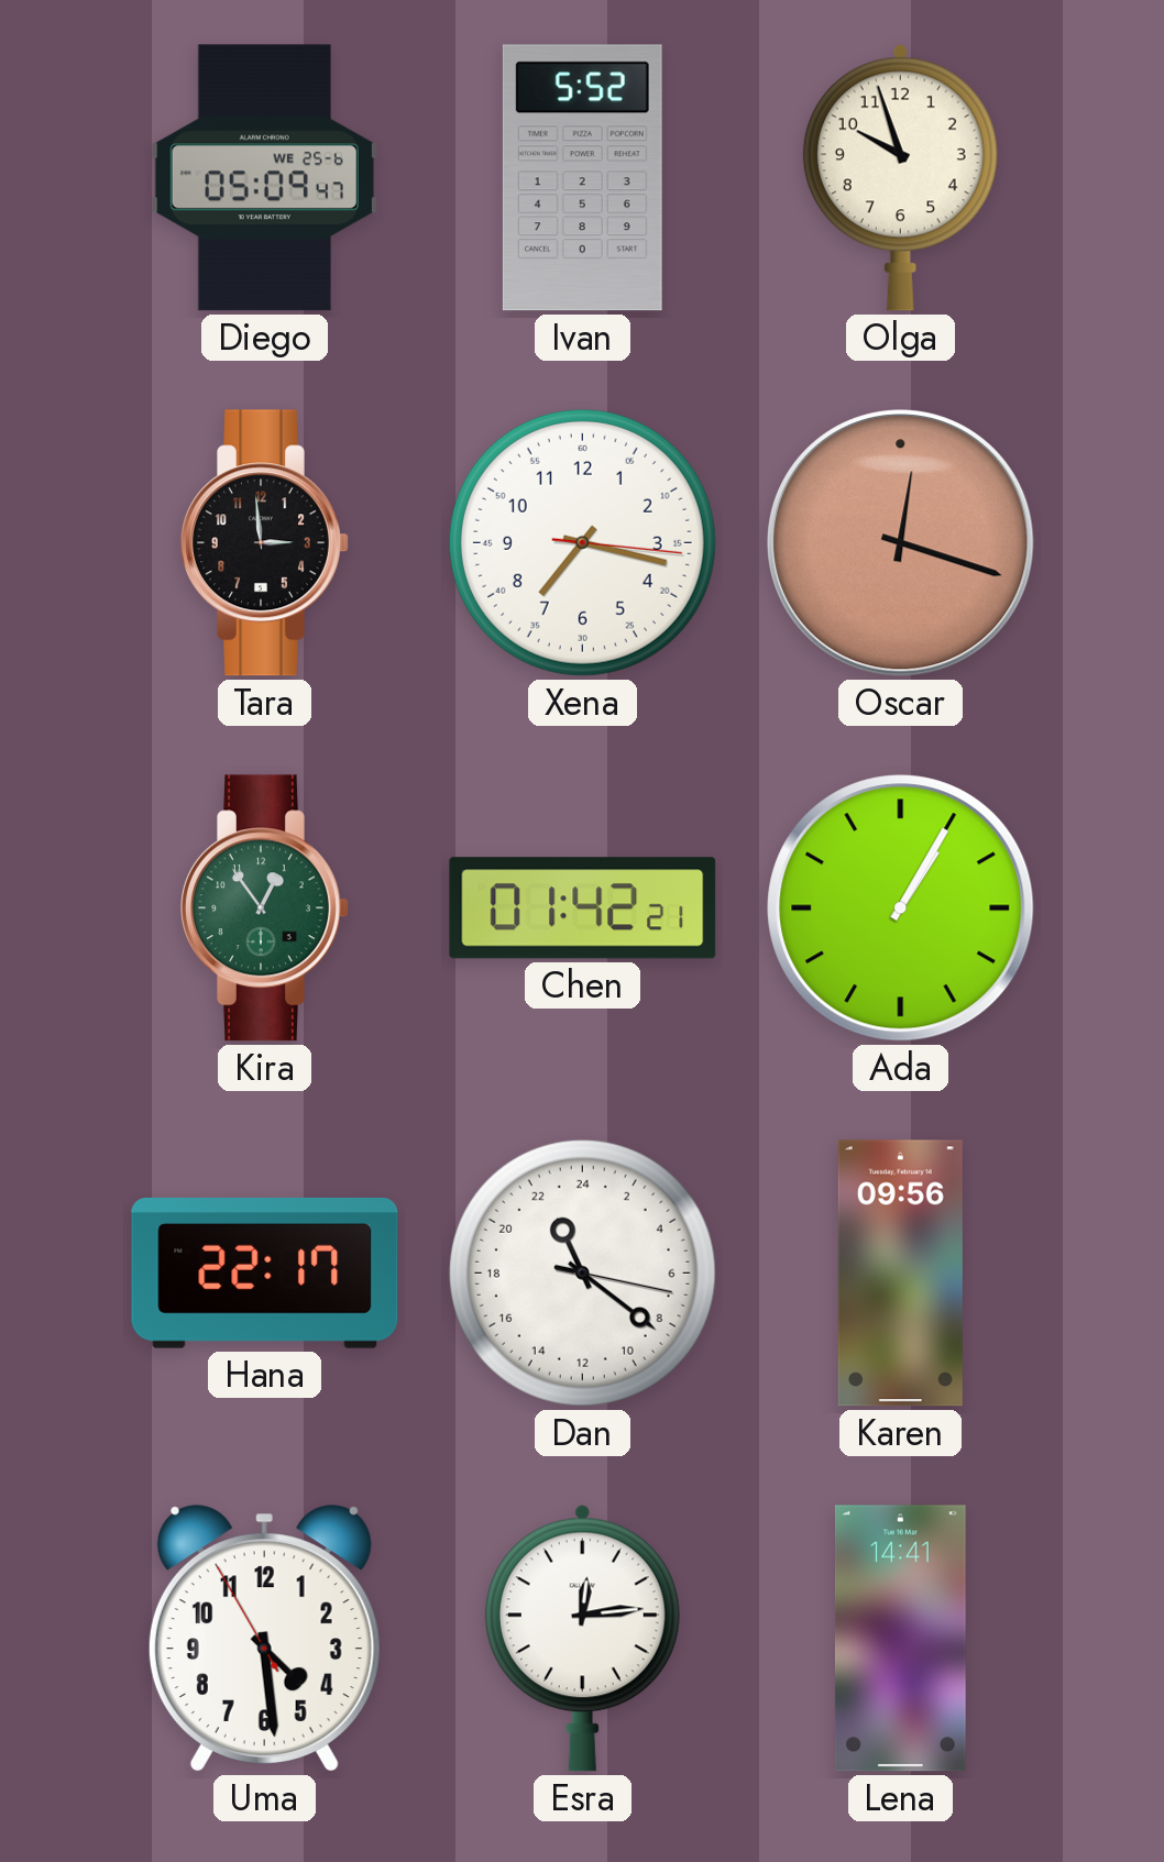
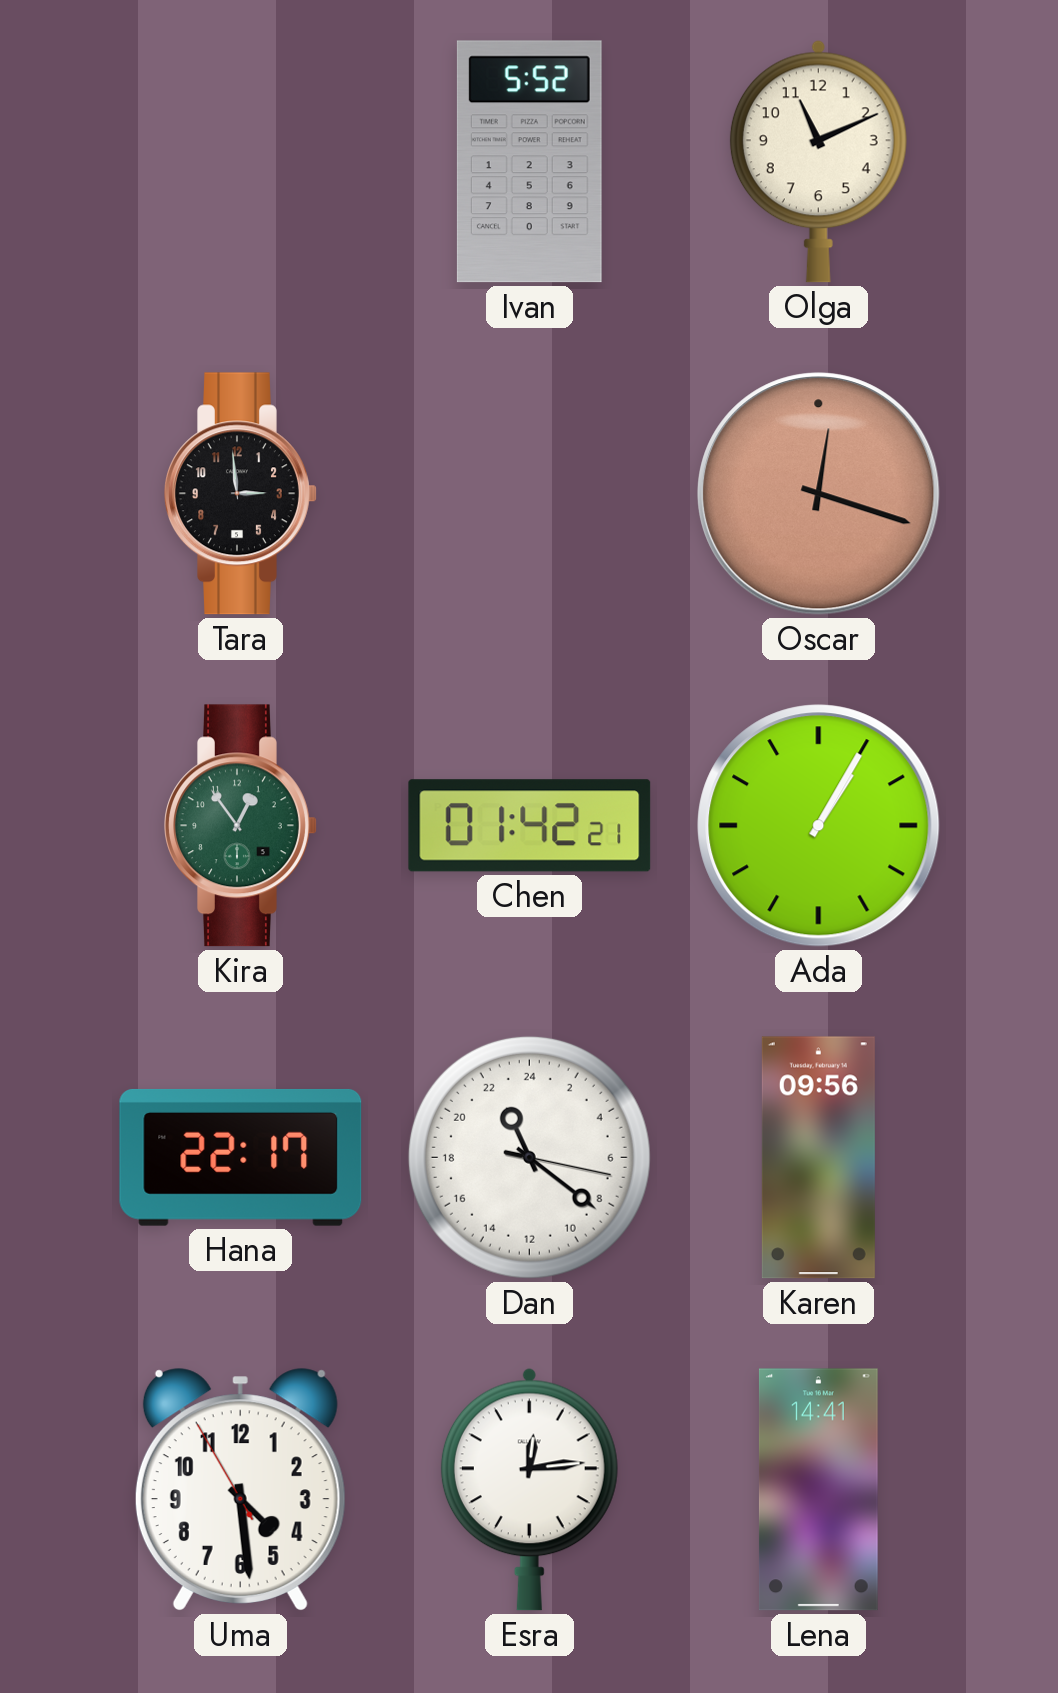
Diego: 05:09 -> none (264, 178)
Olga: 9:57 -> 11:11 (818, 161)
Xena: 7:17 -> none (582, 542)
